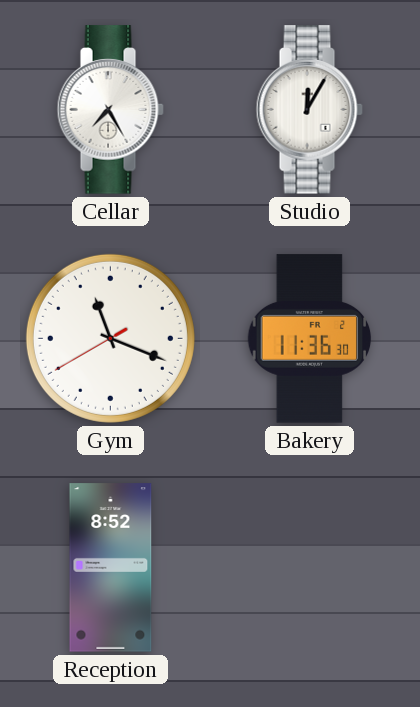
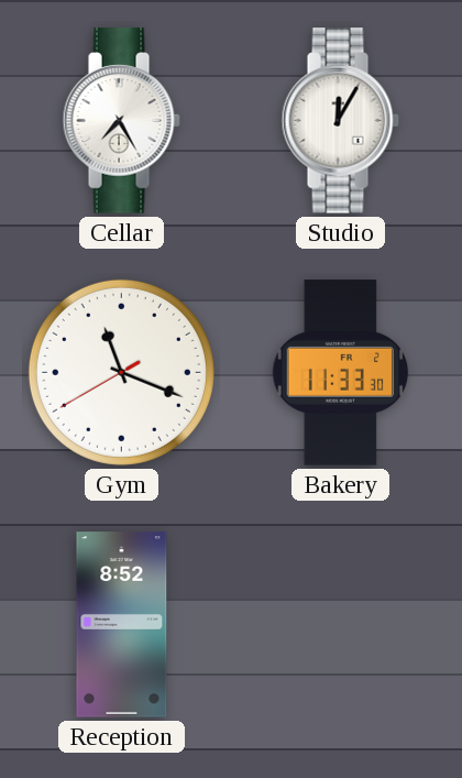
Bakery: 11:36 -> 11:33 (341, 373)
